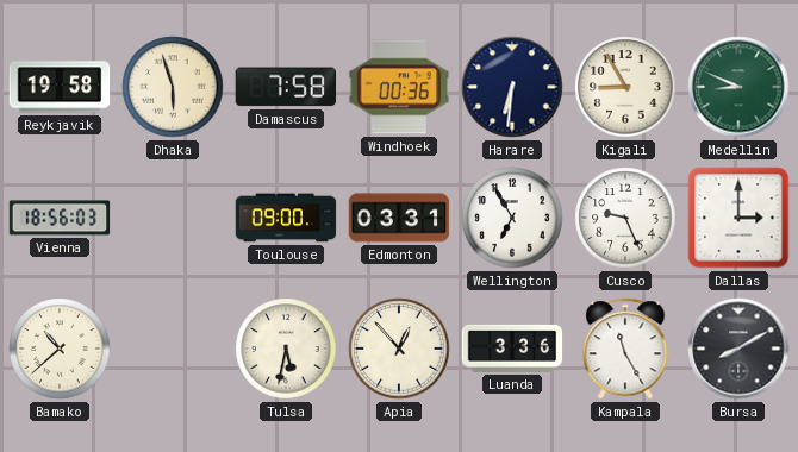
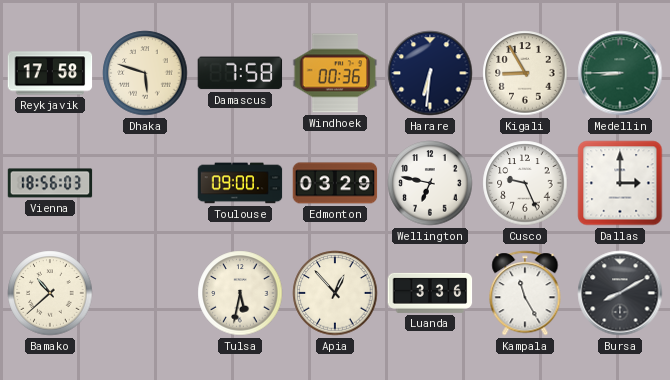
Reykjavik: 19:58 -> 17:58 (50, 73)
Dhaka: 5:57 -> 5:48 (145, 73)
Medellin: 8:49 -> 8:45 (620, 73)
Edmonton: 03:31 -> 03:29 (335, 183)
Wellington: 6:55 -> 6:47 (430, 183)
